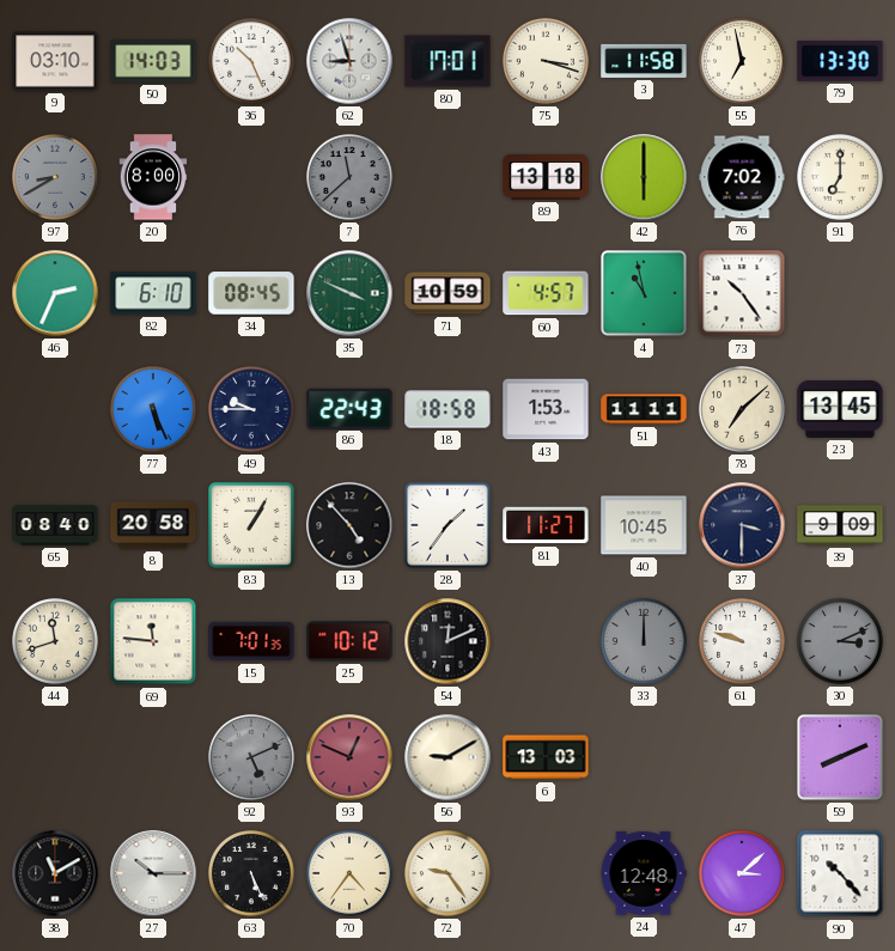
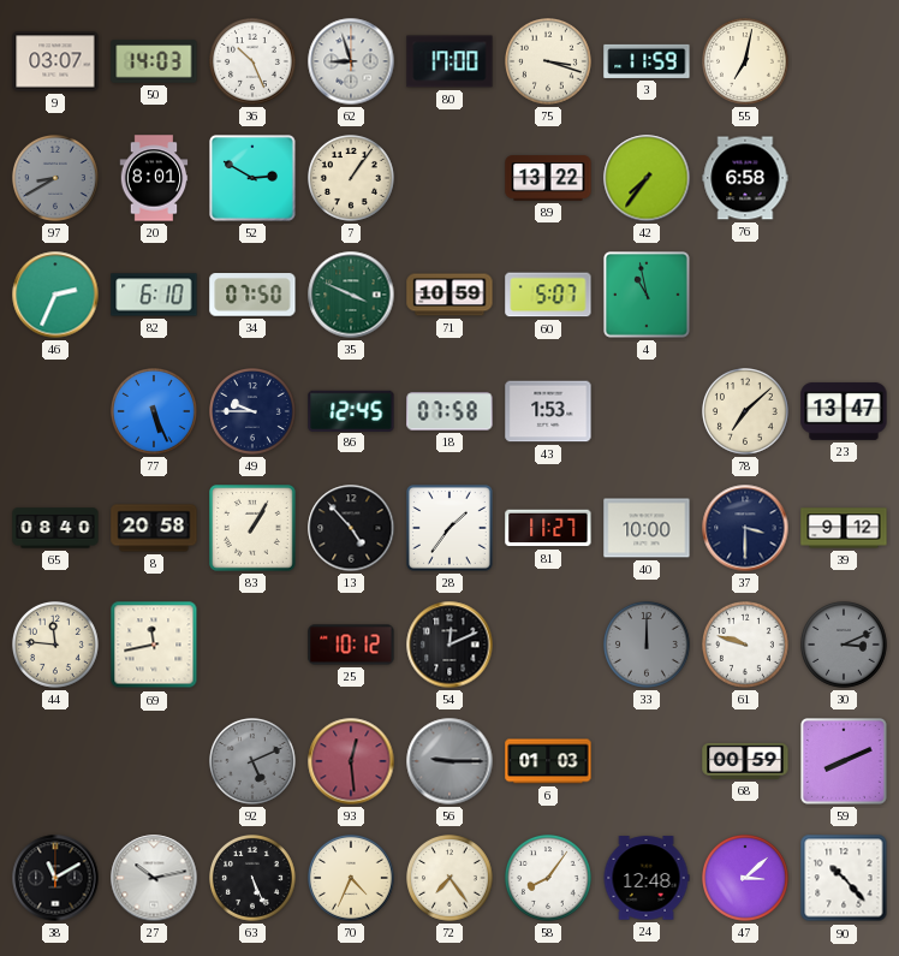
9: 03:10 -> 03:07 (55, 61)
80: 17:01 -> 17:00 (449, 61)
3: 11:58 -> 11:59 (647, 61)
55: 6:58 -> 7:02 (746, 63)
79: 13:30 -> none (840, 61)
20: 8:00 -> 8:01 (154, 178)
52: none -> 2:50 (254, 179)
7: 11:38 -> 1:06 (352, 179)
7 dial: grey -> cream (352, 179)
89: 13:18 -> 13:22 (548, 178)
42: 6:00 -> 7:36 (647, 178)
76: 7:02 -> 6:58 (745, 178)
91: 7:00 -> none (841, 178)
34: 08:45 -> 07:50 (252, 295)
60: 4:57 -> 5:07 (548, 295)
73: 10:24 -> none (742, 293)
86: 22:43 -> 12:45 (351, 410)
18: 18:58 -> 07:58 (449, 411)
51: 11:11 -> none (644, 409)
23: 13:45 -> 13:47 (844, 411)
40: 10:45 -> 10:00 (647, 528)
39: 9:09 -> 9:12 (844, 528)
44: 11:42 -> 11:46 (56, 646)
69: 11:46 -> 11:43 (154, 645)
15: 7:01 -> none (251, 641)
93: 12:49 -> 12:29 (351, 761)
56: 9:10 -> 9:15 (449, 761)
56 dial: cream -> grey (449, 761)
6: 13:03 -> 01:03 (548, 761)
68: none -> 00:59 (745, 761)
27: 10:15 -> 10:13 (154, 878)
70: 4:36 -> 4:34 (352, 879)
72: 9:24 -> 7:24 (451, 879)
58: none -> 8:06 (549, 879)
